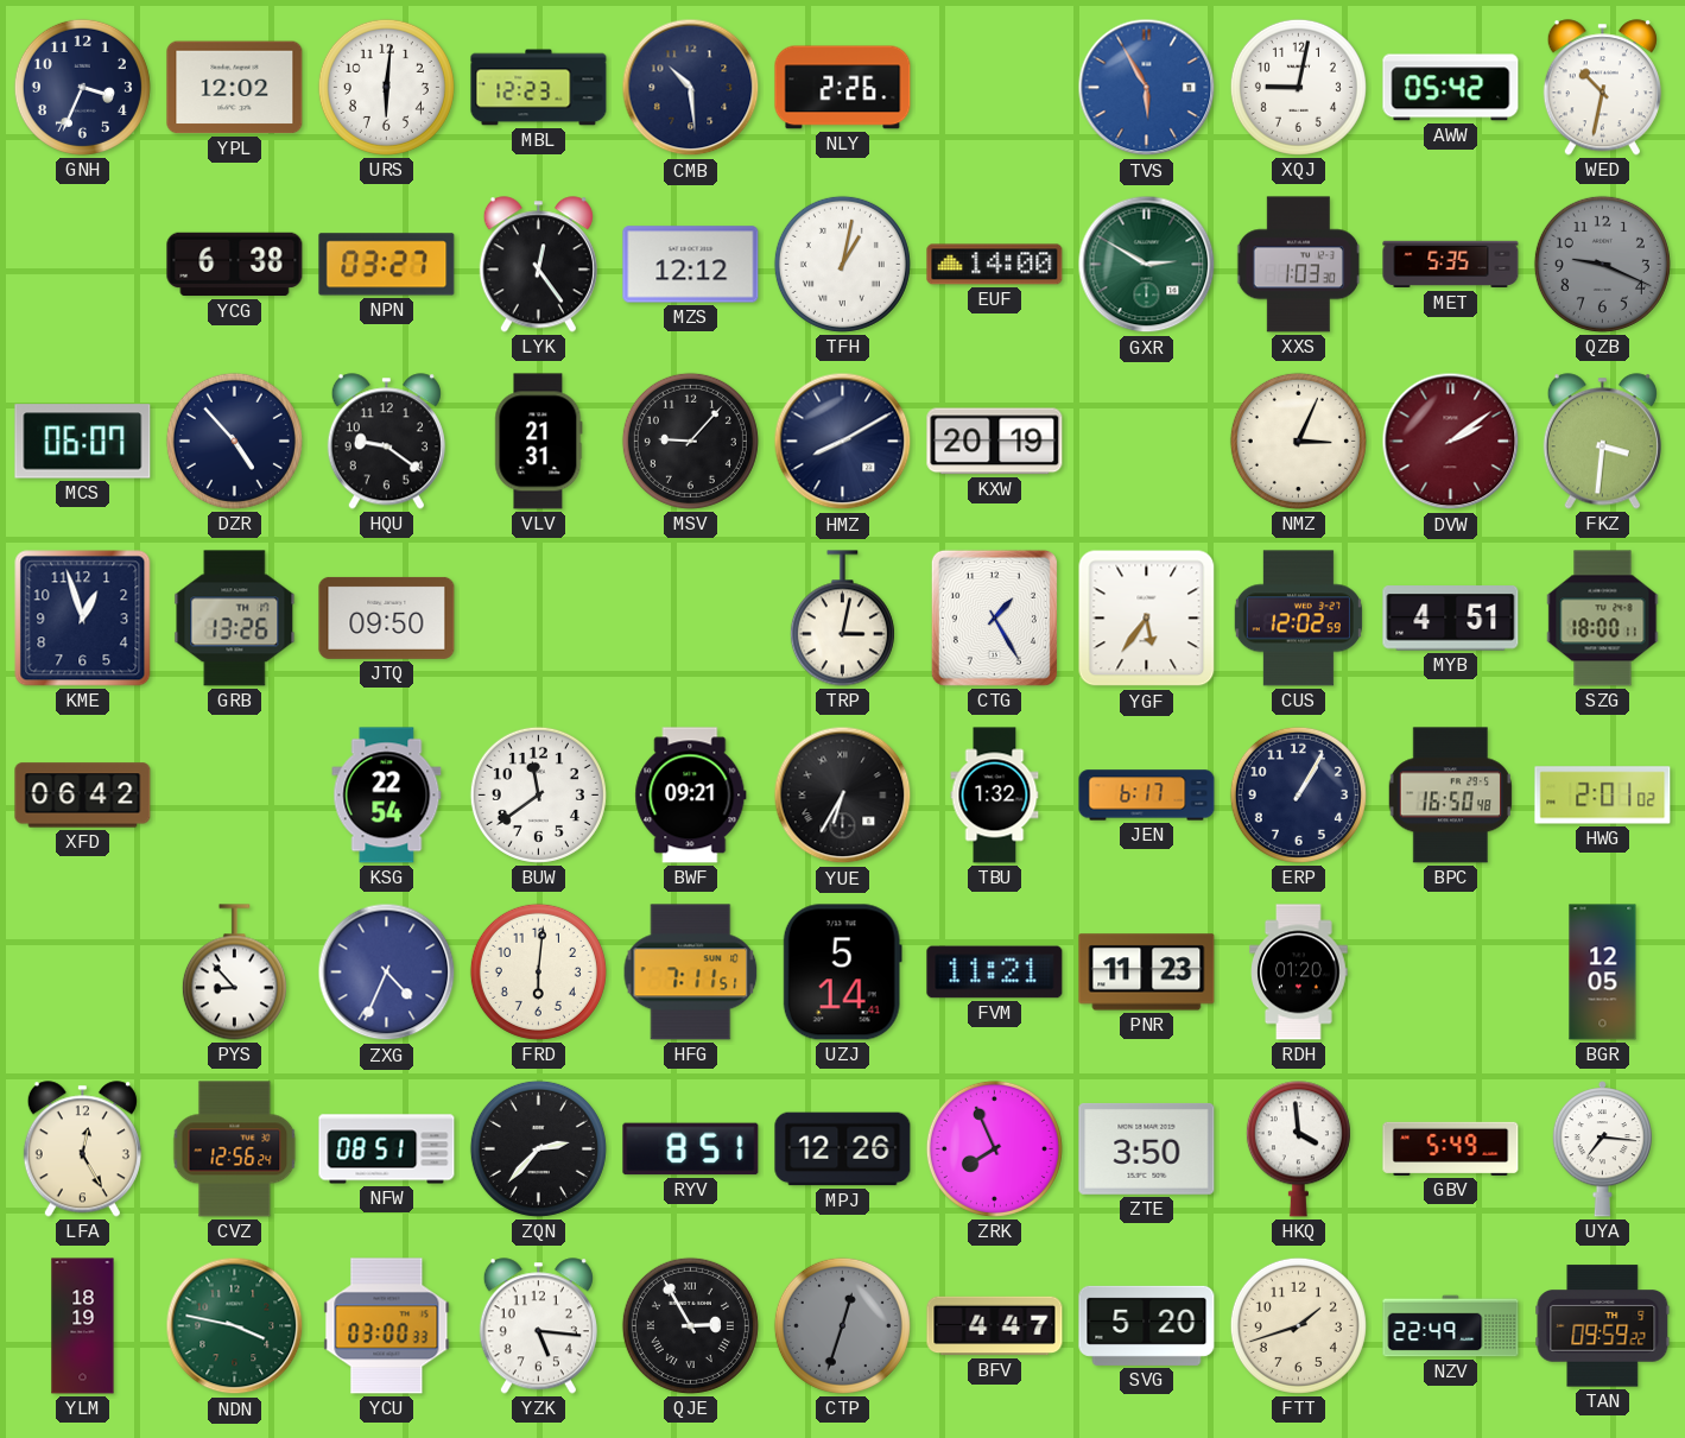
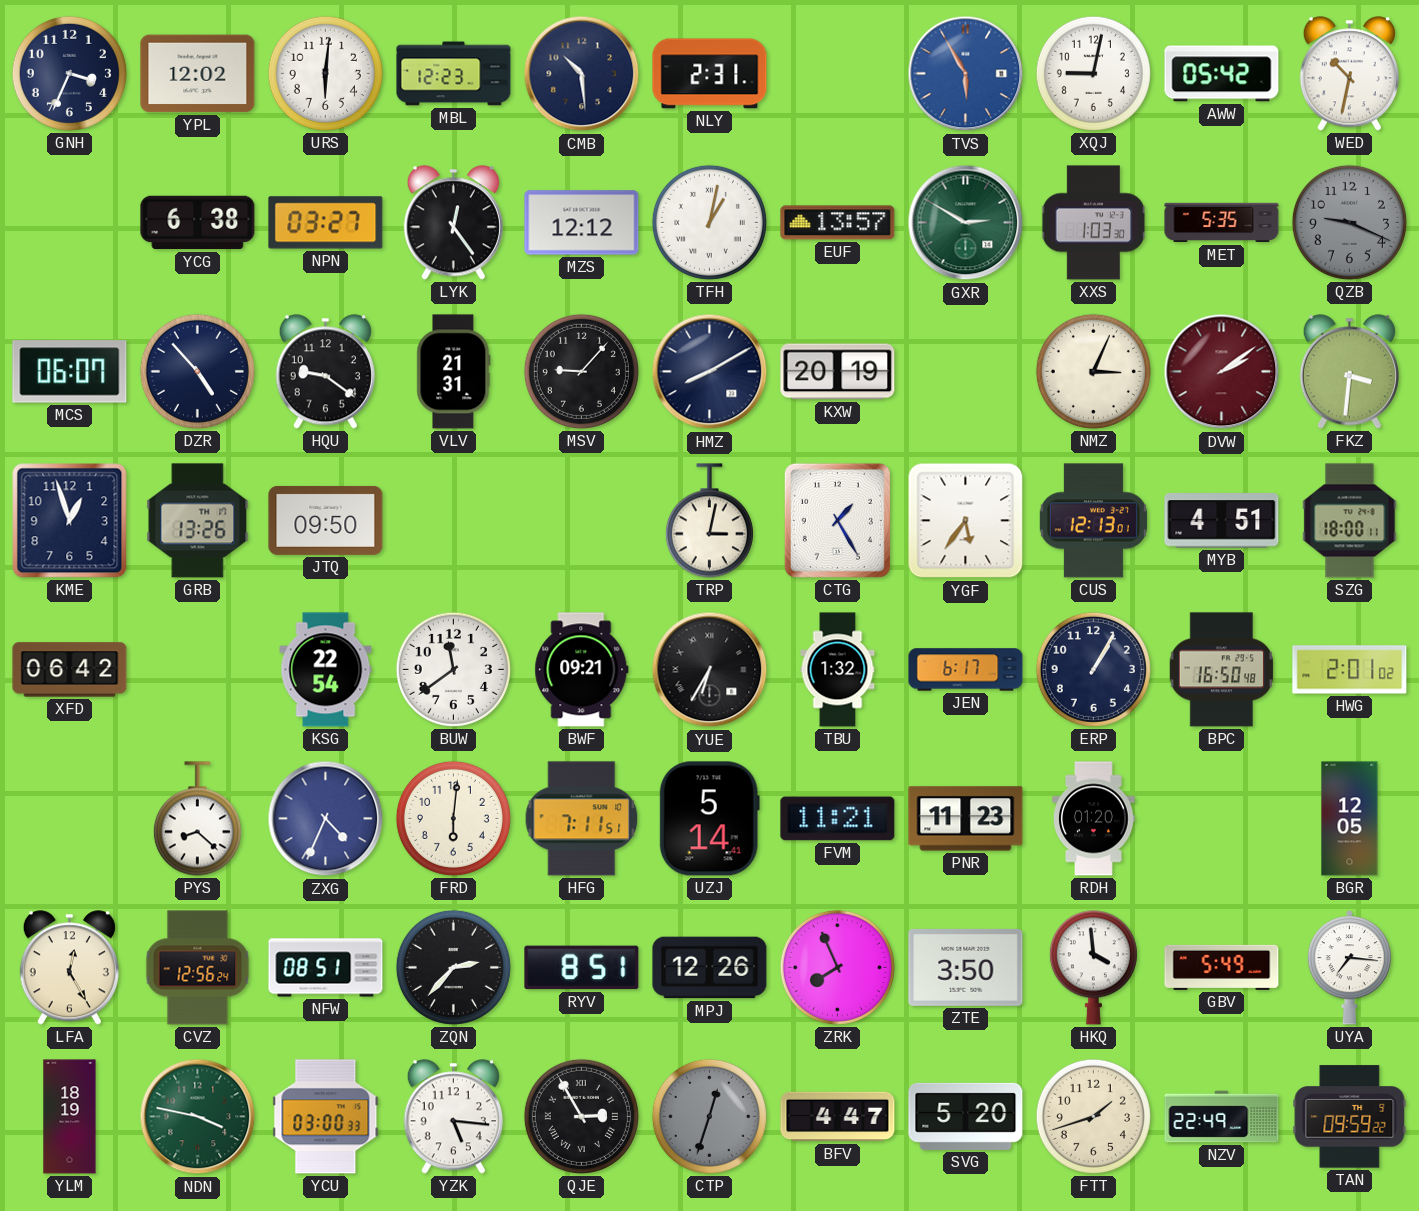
NLY: 2:26 -> 2:31 (710, 74)
EUF: 14:00 -> 13:57 (838, 223)
CUS: 12:02 -> 12:13 (1093, 521)
PYS: 8:53 -> 8:22 (197, 819)
